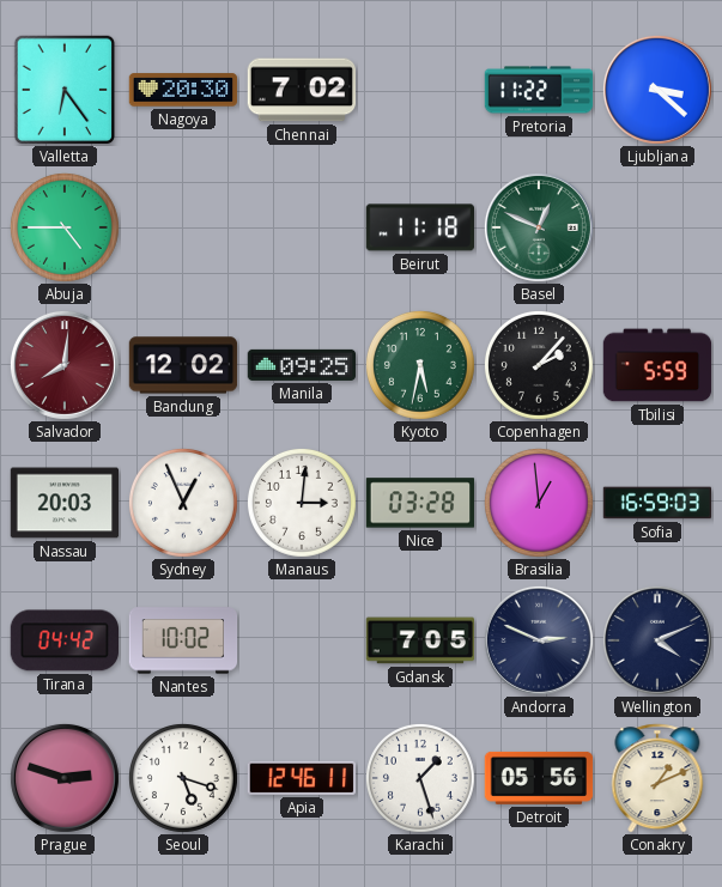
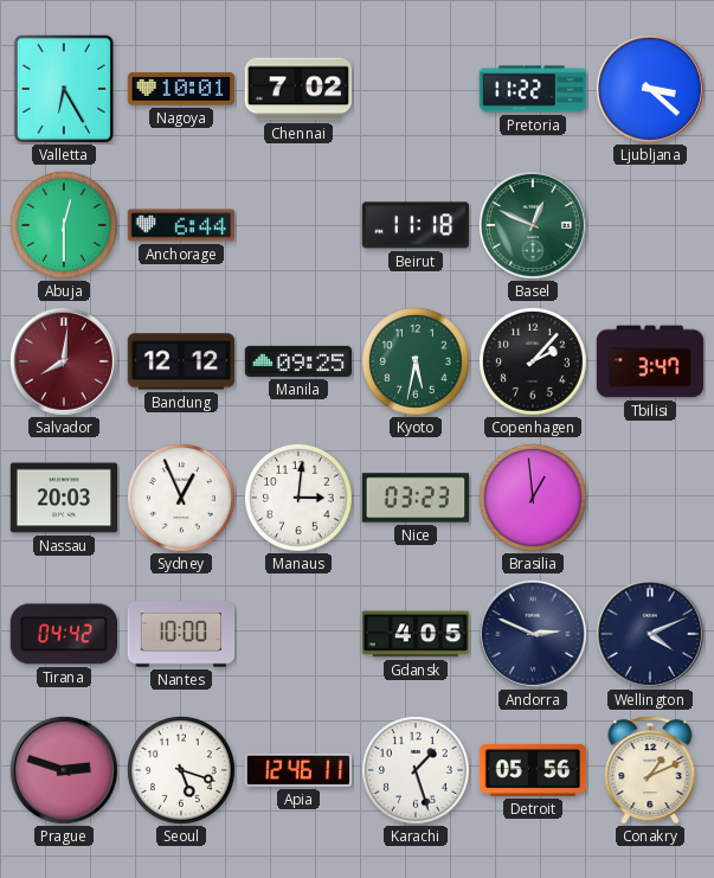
Valletta: 6:24 -> 6:25 (64, 89)
Nagoya: 20:30 -> 10:01 (181, 89)
Abuja: 4:45 -> 12:30 (64, 225)
Anchorage: none -> 6:44 (181, 225)
Bandung: 12:02 -> 12:12 (181, 361)
Tbilisi: 5:59 -> 3:47 (650, 361)
Nice: 03:28 -> 03:23 (416, 498)
Sofia: 16:59 -> none (657, 503)
Nantes: 10:02 -> 10:00 (181, 634)
Gdansk: 7:05 -> 4:05 (416, 634)
